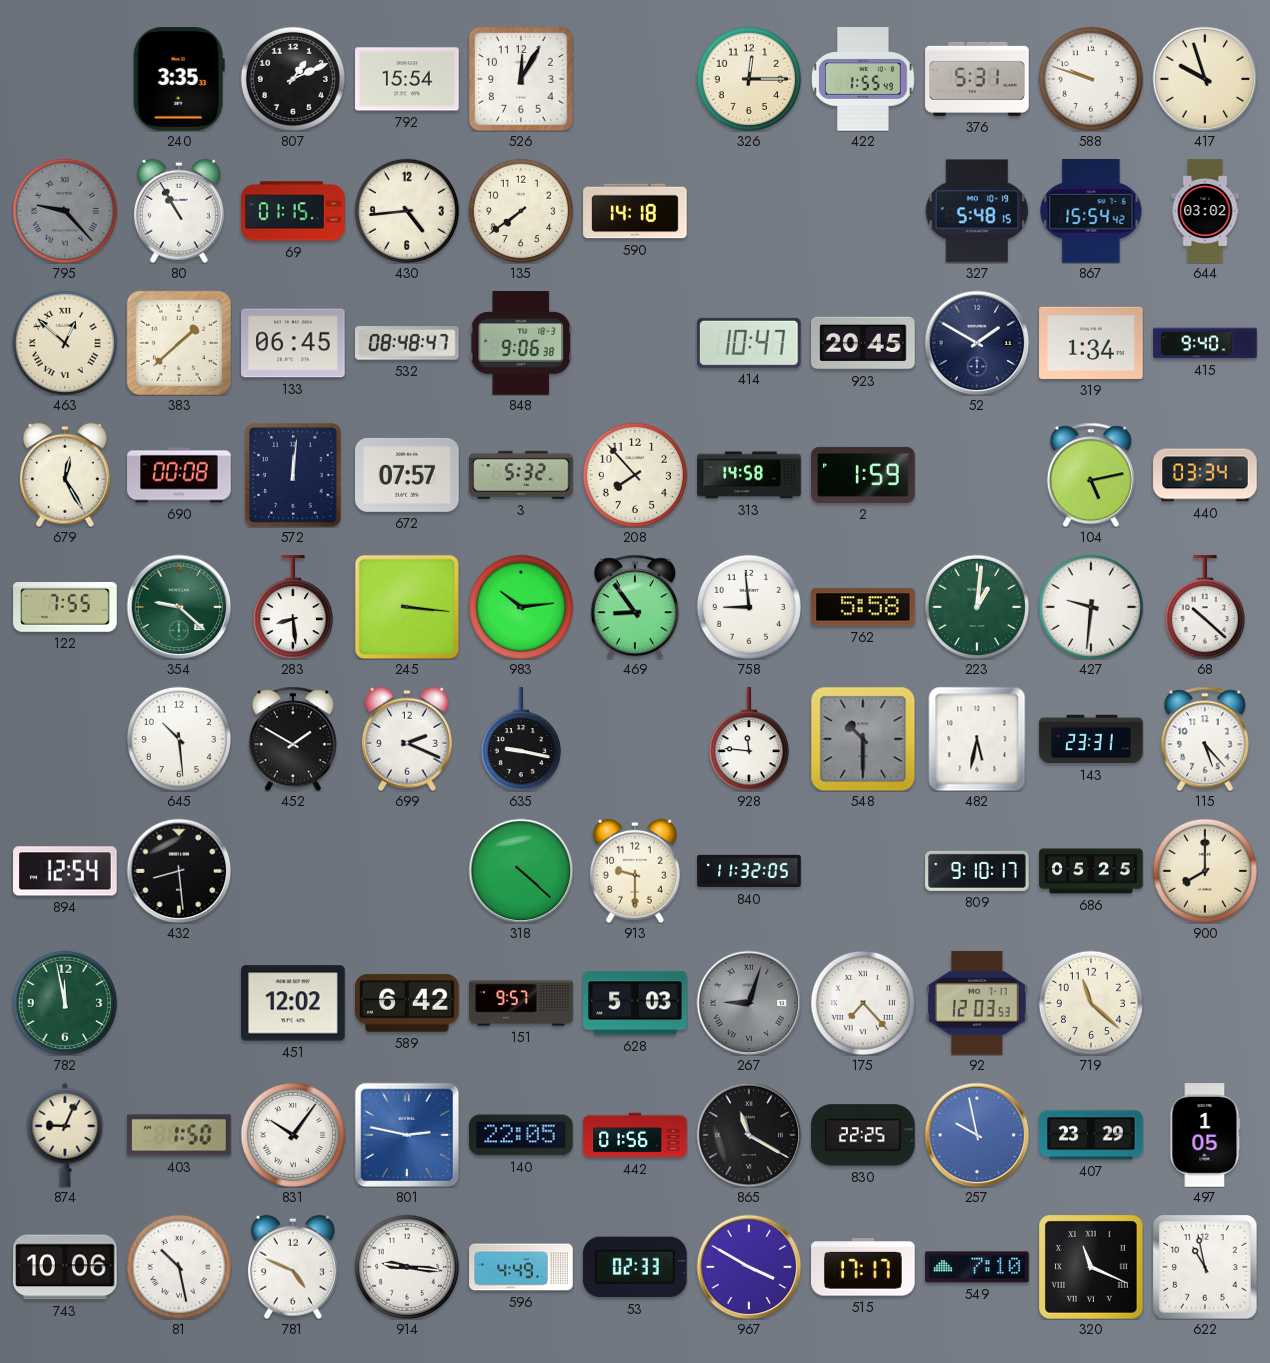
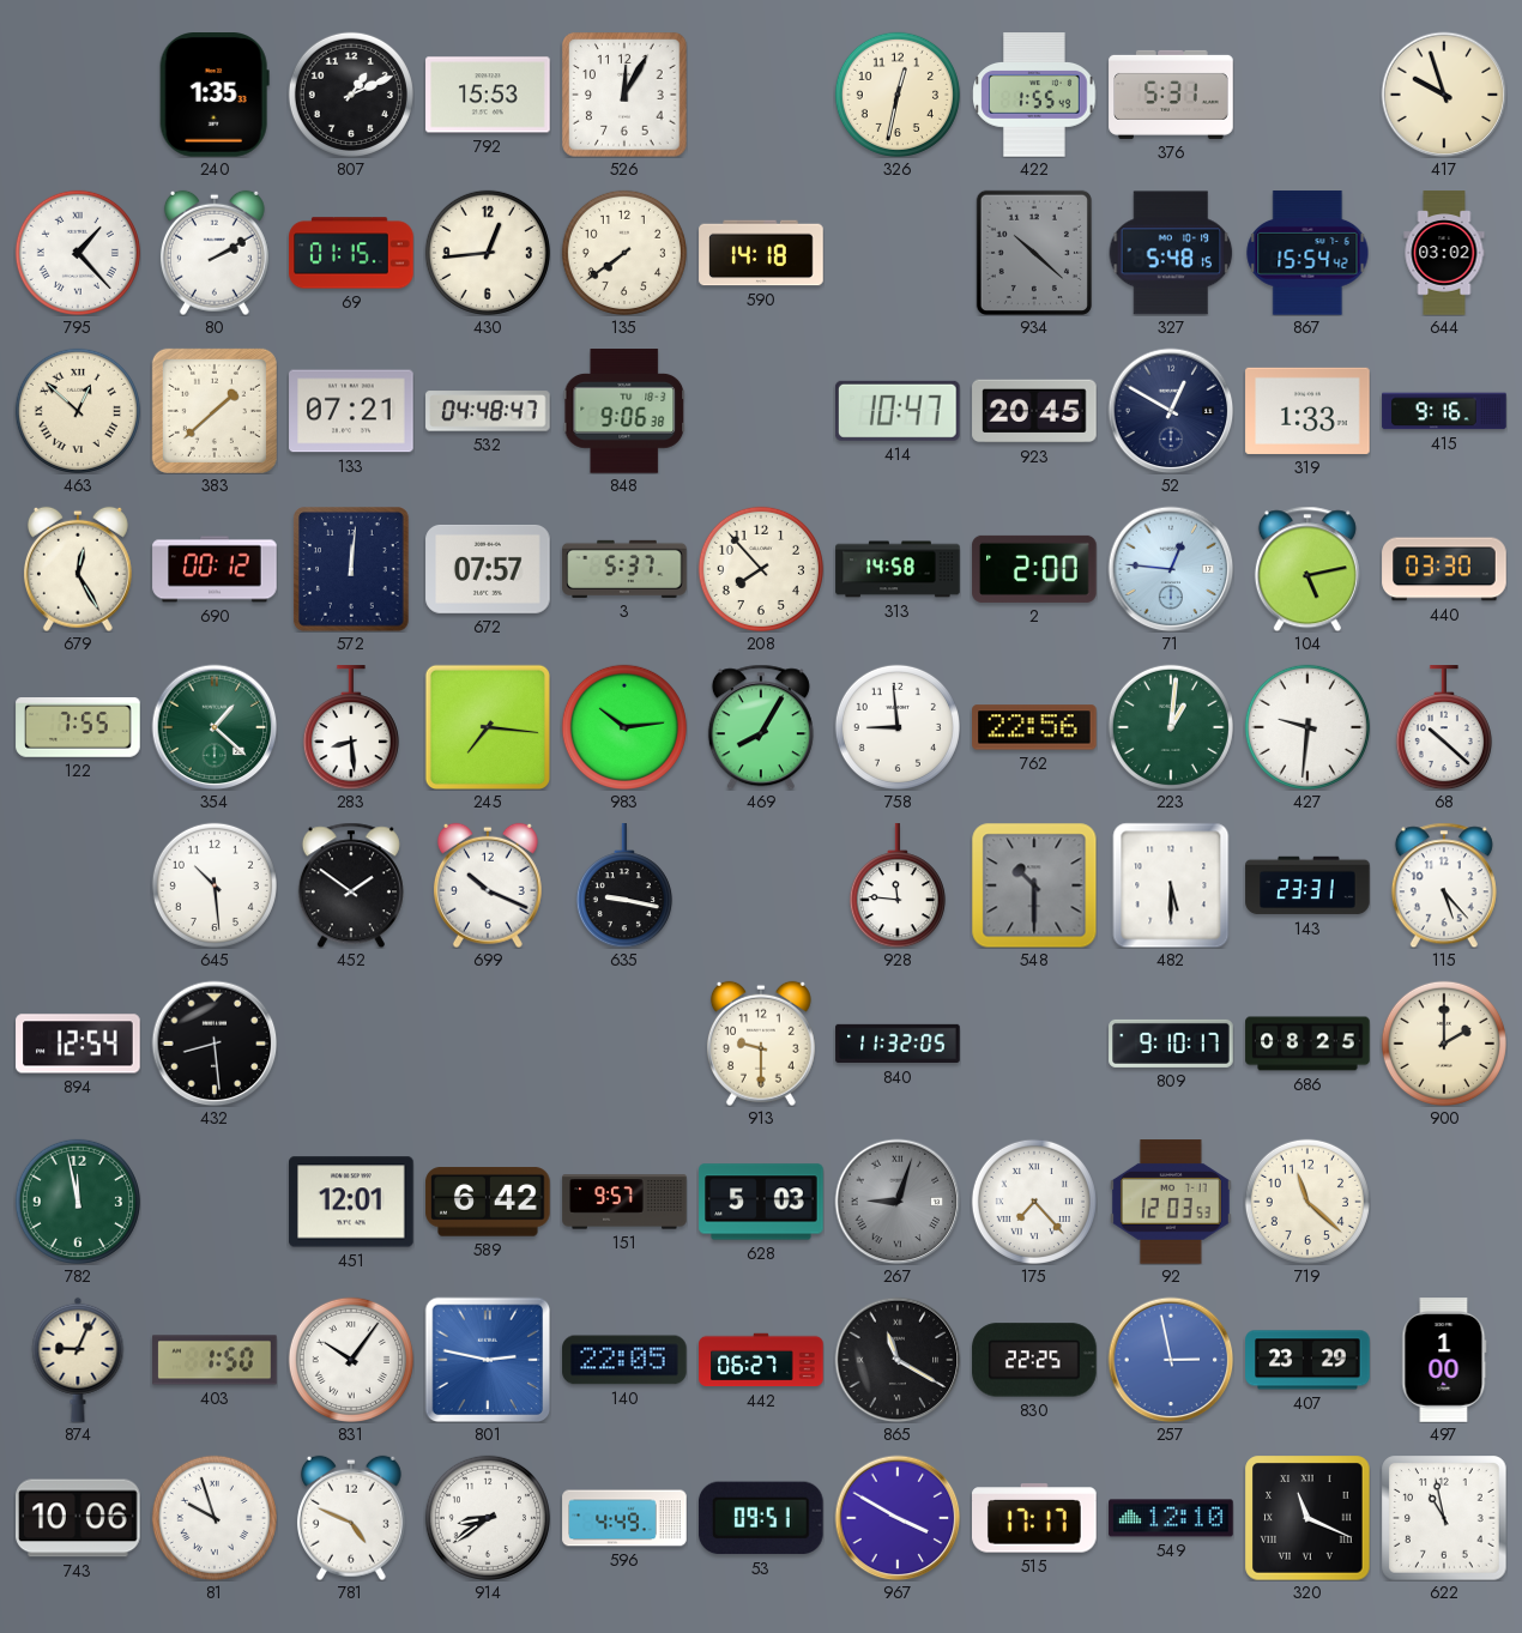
240: 3:35 -> 1:35 (215, 95)
792: 15:54 -> 15:53 (488, 95)
326: 12:15 -> 12:32 (898, 95)
588: 9:48 -> none (1091, 79)
795: 9:23 -> 1:23 (78, 253)
795 dial: grey -> white (78, 253)
80: 10:55 -> 2:10 (215, 253)
430: 4:44 -> 12:44 (488, 253)
934: none -> 10:22 (1034, 253)
133: 06:45 -> 07:21 (351, 411)
532: 08:48 -> 04:48 (488, 411)
52: 1:50 -> 12:50 (1171, 411)
319: 1:34 -> 1:33 (1307, 411)
415: 9:40 -> 9:16 (1444, 411)
690: 00:08 -> 00:12 (215, 569)
3: 5:32 -> 5:37 (624, 569)
2: 1:59 -> 2:00 (1034, 569)
71: none -> 12:46 (1171, 569)
440: 03:34 -> 03:30 (1444, 569)
354: 9:22 -> 1:22 (215, 727)
245: 3:16 -> 7:16 (488, 727)
469: 8:54 -> 8:05 (761, 727)
762: 5:58 -> 22:56 (1034, 727)
452: 1:50 -> 1:51 (351, 885)
699: 2:19 -> 10:19 (488, 885)
482: 5:32 -> 5:30 (1171, 885)
318: 4:22 -> none (521, 871)
686: 05:25 -> 08:25 (1307, 1044)
900: 8:00 -> 2:00 (1444, 1044)
451: 12:02 -> 12:01 (351, 1202)
442: 01:56 -> 06:27 (761, 1360)
257: 9:58 -> 2:58 (1171, 1360)
497: 1:05 -> 1:00 (1444, 1360)
81: 10:28 -> 9:57 (215, 1518)
914: 9:16 -> 8:39 (488, 1518)
53: 02:33 -> 09:51 (761, 1518)
549: 7:10 -> 12:10 (1171, 1518)
